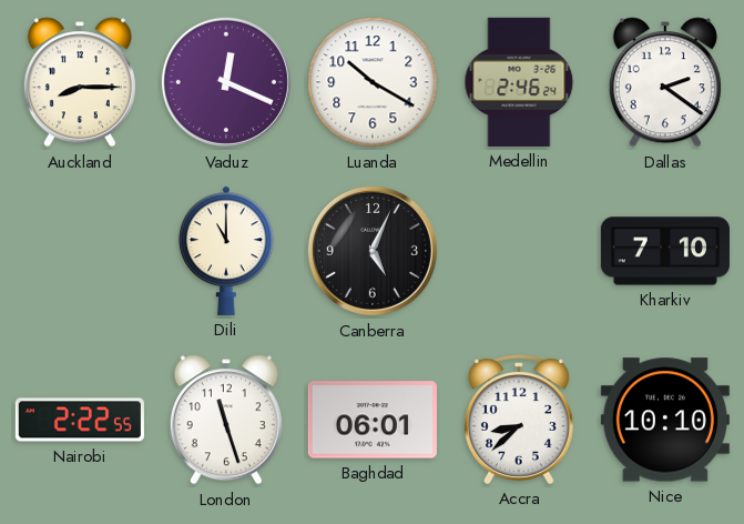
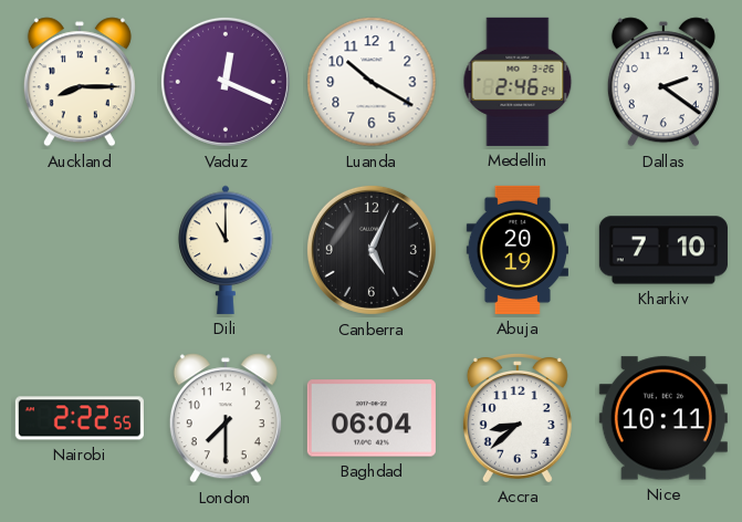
Abuja: none -> 20:19 (516, 250)
London: 11:27 -> 7:30 (226, 418)
Baghdad: 06:01 -> 06:04 (372, 418)
Nice: 10:10 -> 10:11 (663, 418)
